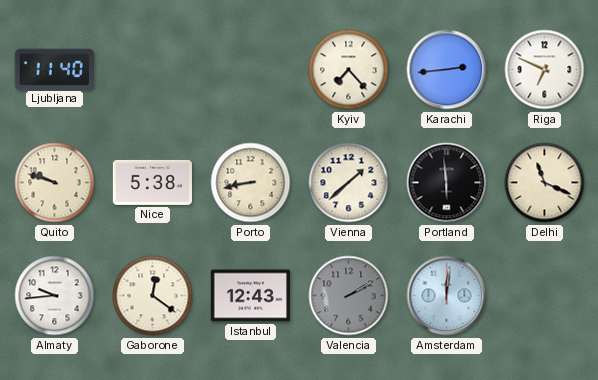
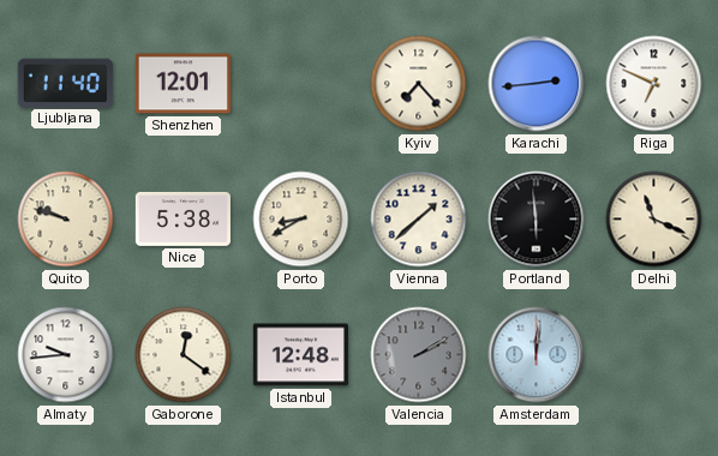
Shenzhen: none -> 12:01 (183, 84)
Porto: 8:43 -> 8:40 (301, 220)
Istanbul: 12:43 -> 12:48 (300, 355)
